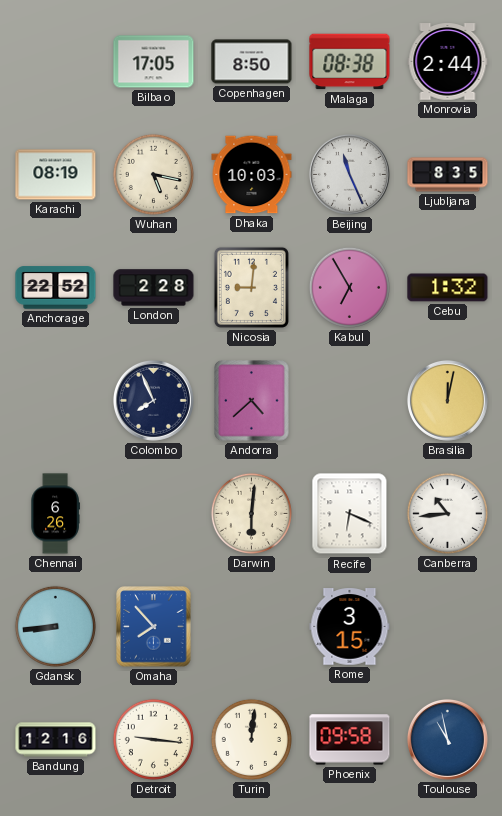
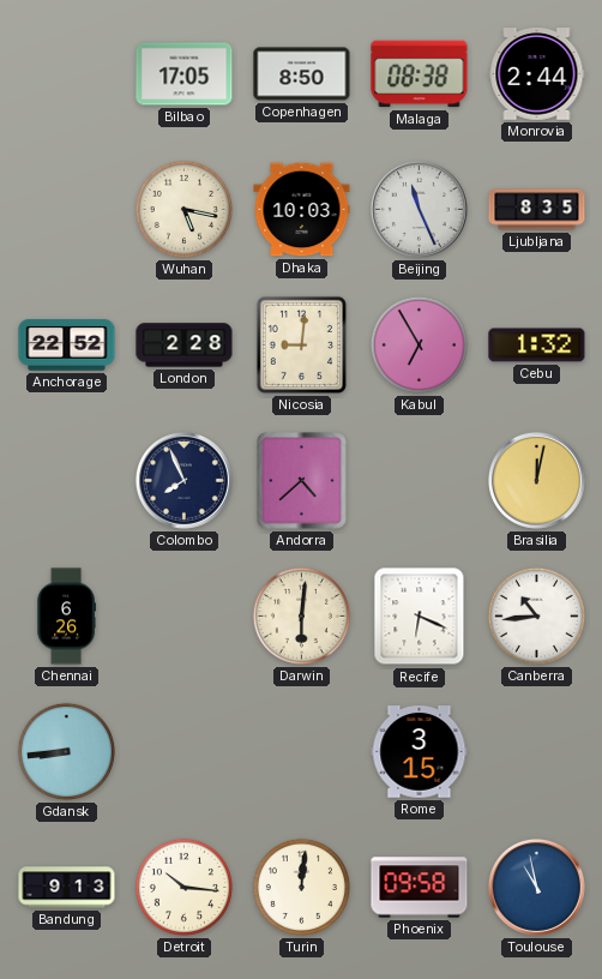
Karachi: 08:19 -> none (56, 175)
Omaha: 7:53 -> none (154, 627)
Bandung: 12:16 -> 9:13 (67, 888)
Detroit: 9:16 -> 10:16 (183, 887)
